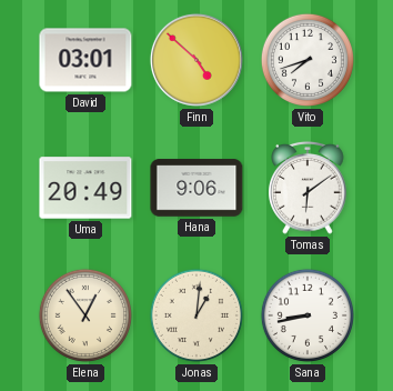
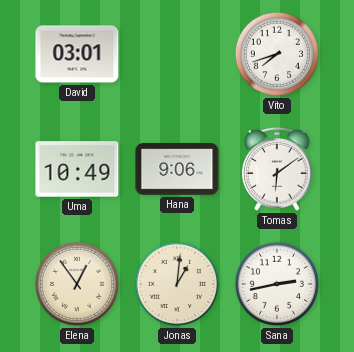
Finn: 4:52 -> none (196, 60)
Uma: 20:49 -> 10:49 (77, 169)
Sana: 8:43 -> 2:43 (277, 284)
